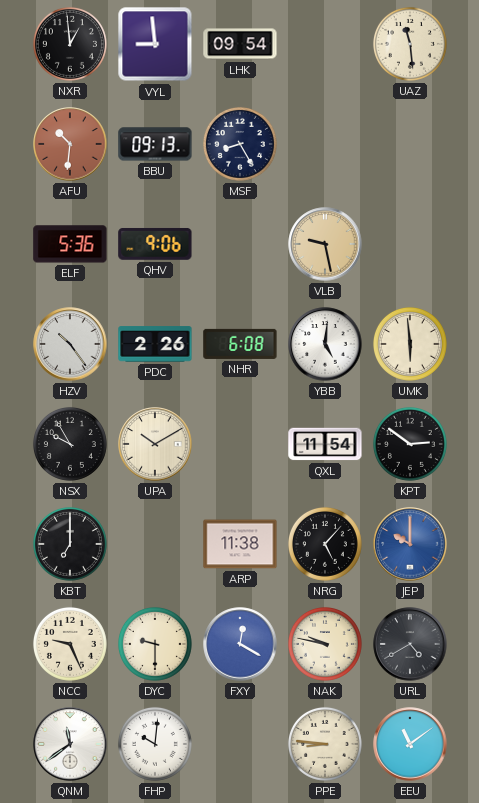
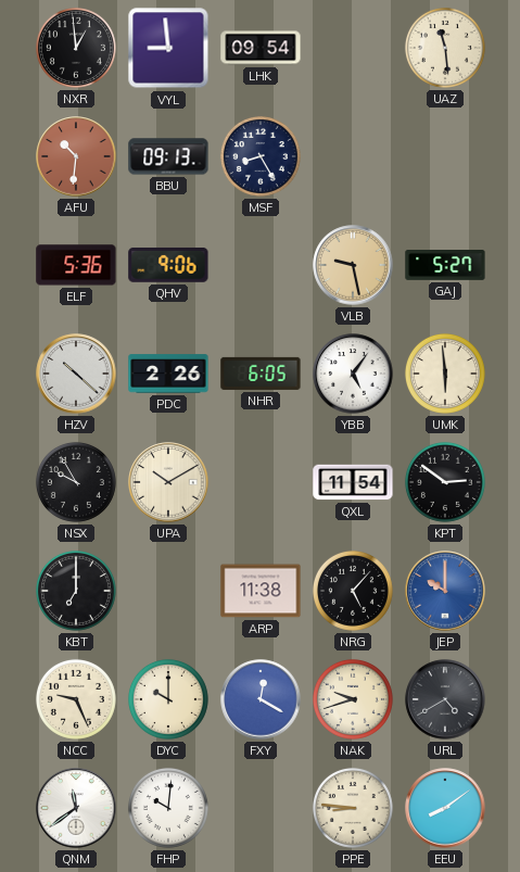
GAJ: none -> 5:27 (445, 266)
HZV: 10:24 -> 10:22 (76, 374)
NHR: 6:08 -> 6:05 (261, 374)
YBB: 5:01 -> 5:06 (353, 374)
DYC: 9:30 -> 10:00 (168, 699)
NAK: 9:47 -> 9:42 (353, 699)
EEU: 11:09 -> 8:09 (445, 808)
